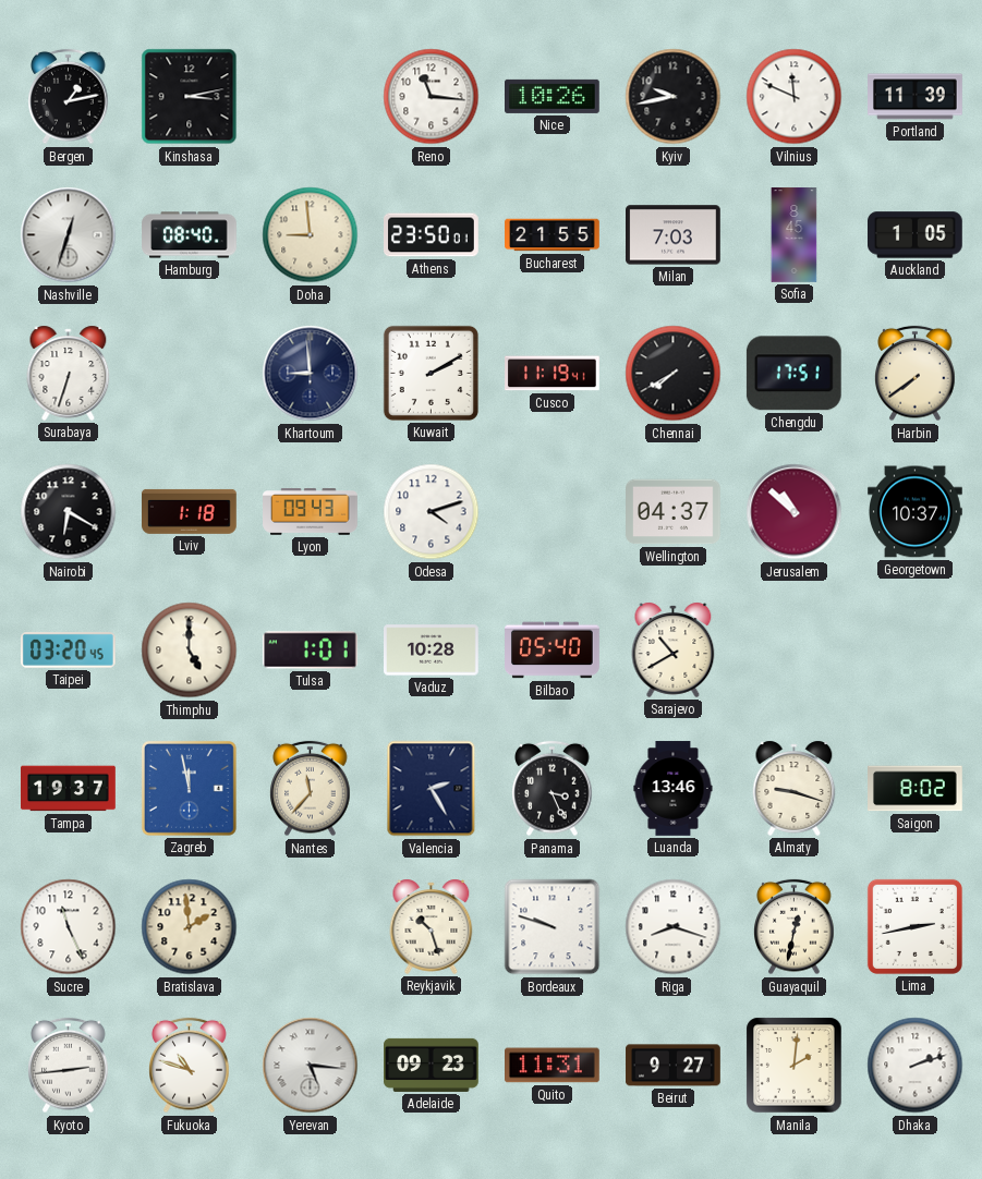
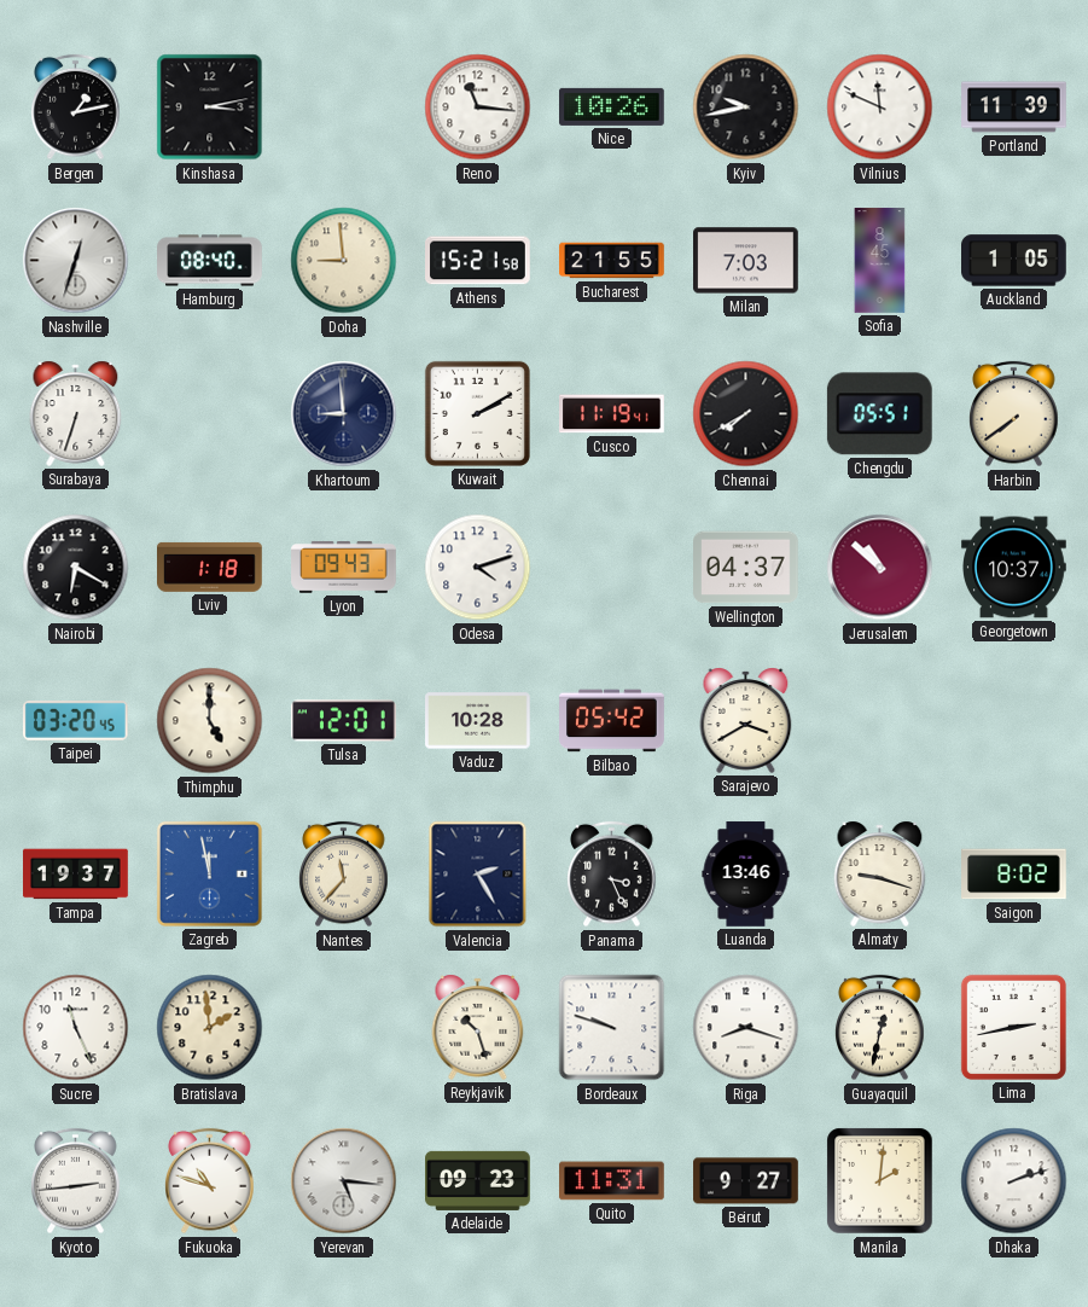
Athens: 23:50 -> 15:21 (478, 261)
Chengdu: 17:51 -> 05:51 (879, 414)
Tulsa: 1:01 -> 12:01 (344, 721)
Bilbao: 05:40 -> 05:42 (612, 721)
Sarajevo: 10:40 -> 3:40 (746, 720)
